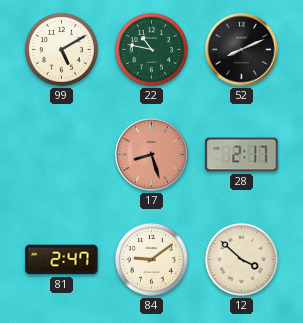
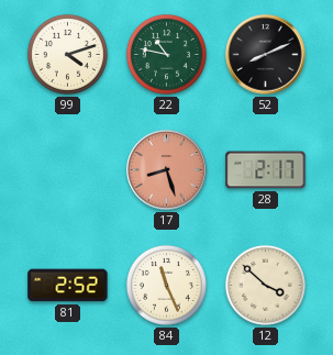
99: 5:10 -> 4:12 (67, 54)
81: 2:47 -> 2:52 (68, 286)
84: 9:09 -> 11:26 (166, 285)
